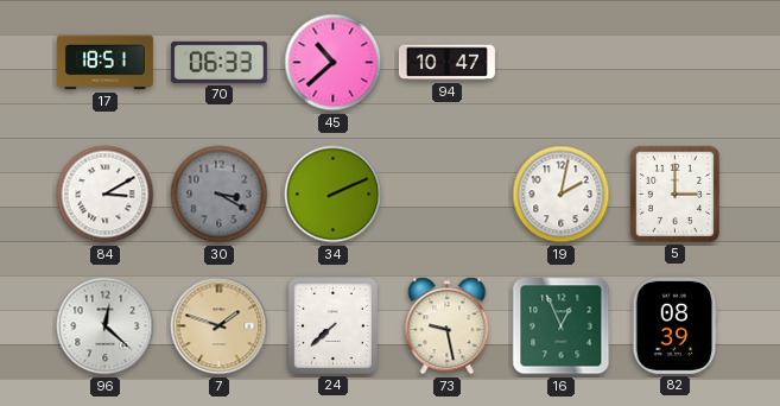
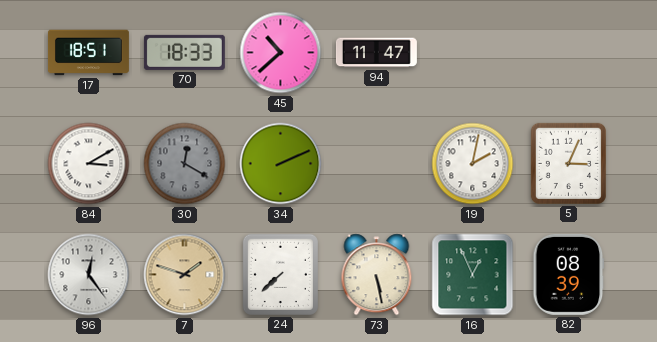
70: 06:33 -> 18:33 (184, 52)
94: 10:47 -> 11:47 (376, 53)
30: 3:20 -> 12:20 (185, 164)
5: 3:00 -> 3:04 (568, 163)
96: 12:22 -> 12:24 (89, 275)
73: 9:28 -> 5:28 (377, 275)
